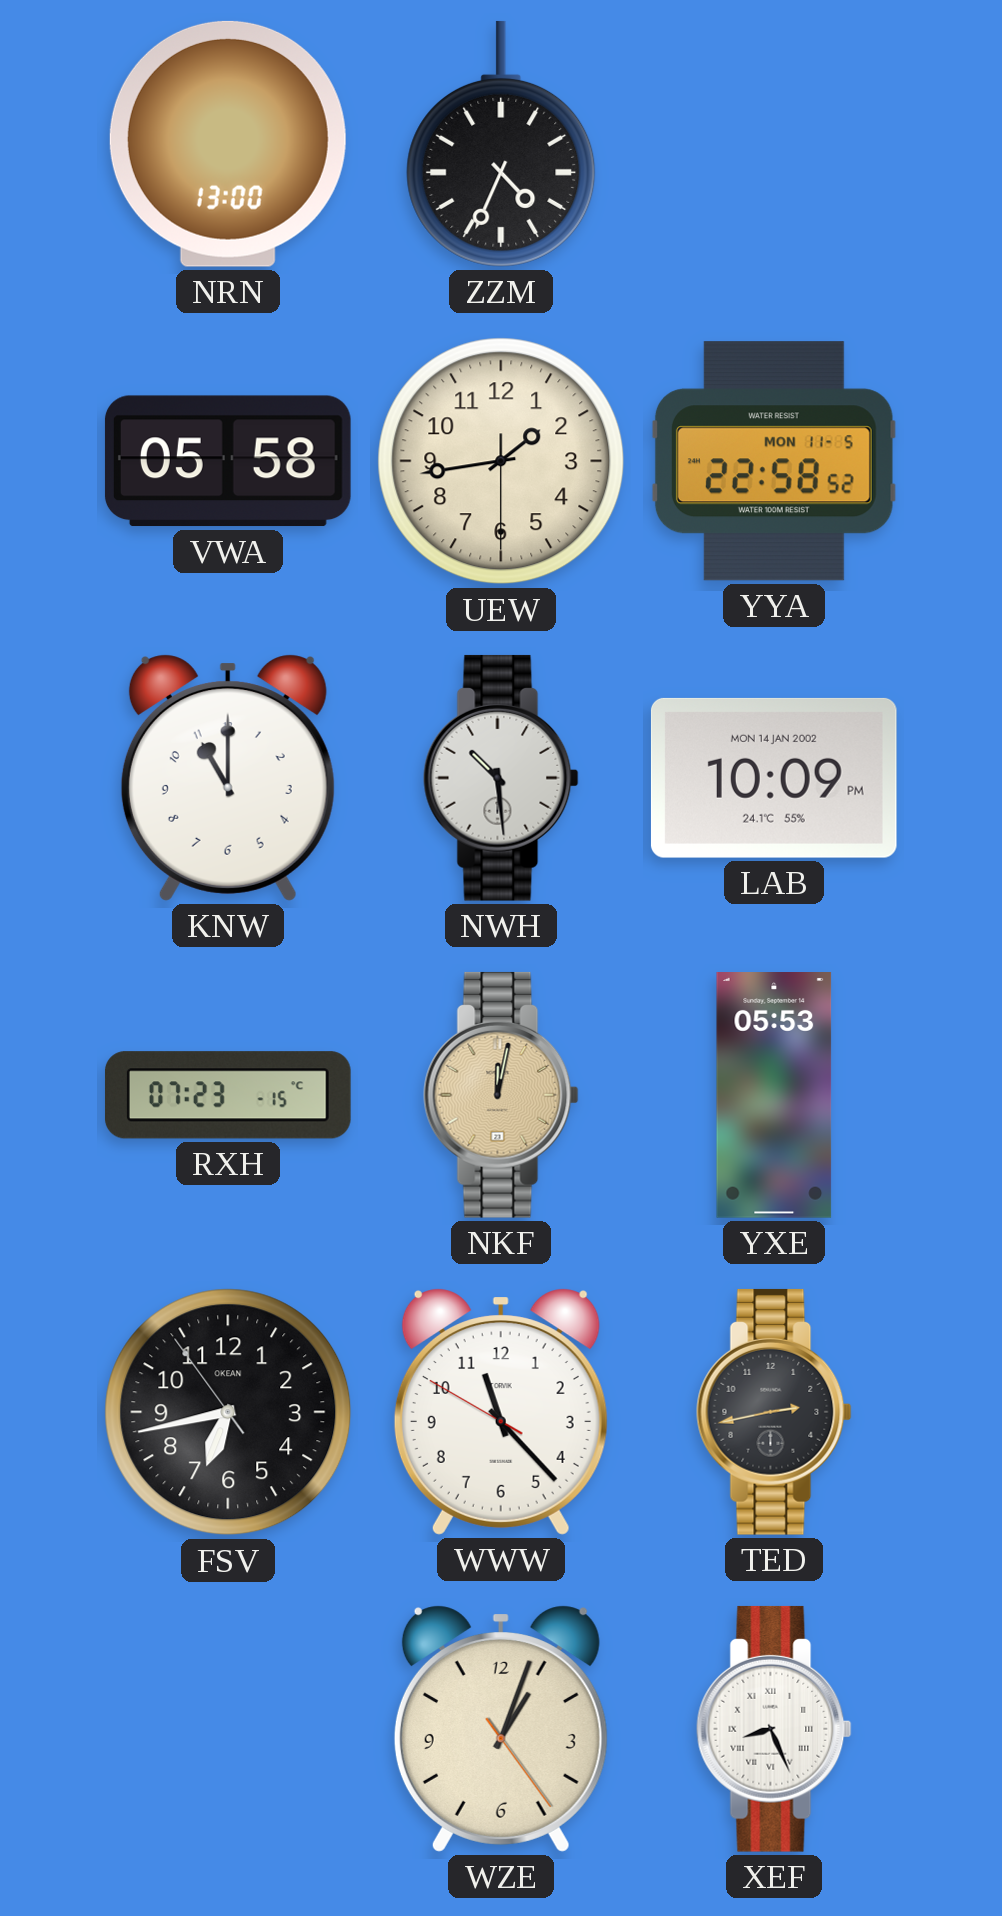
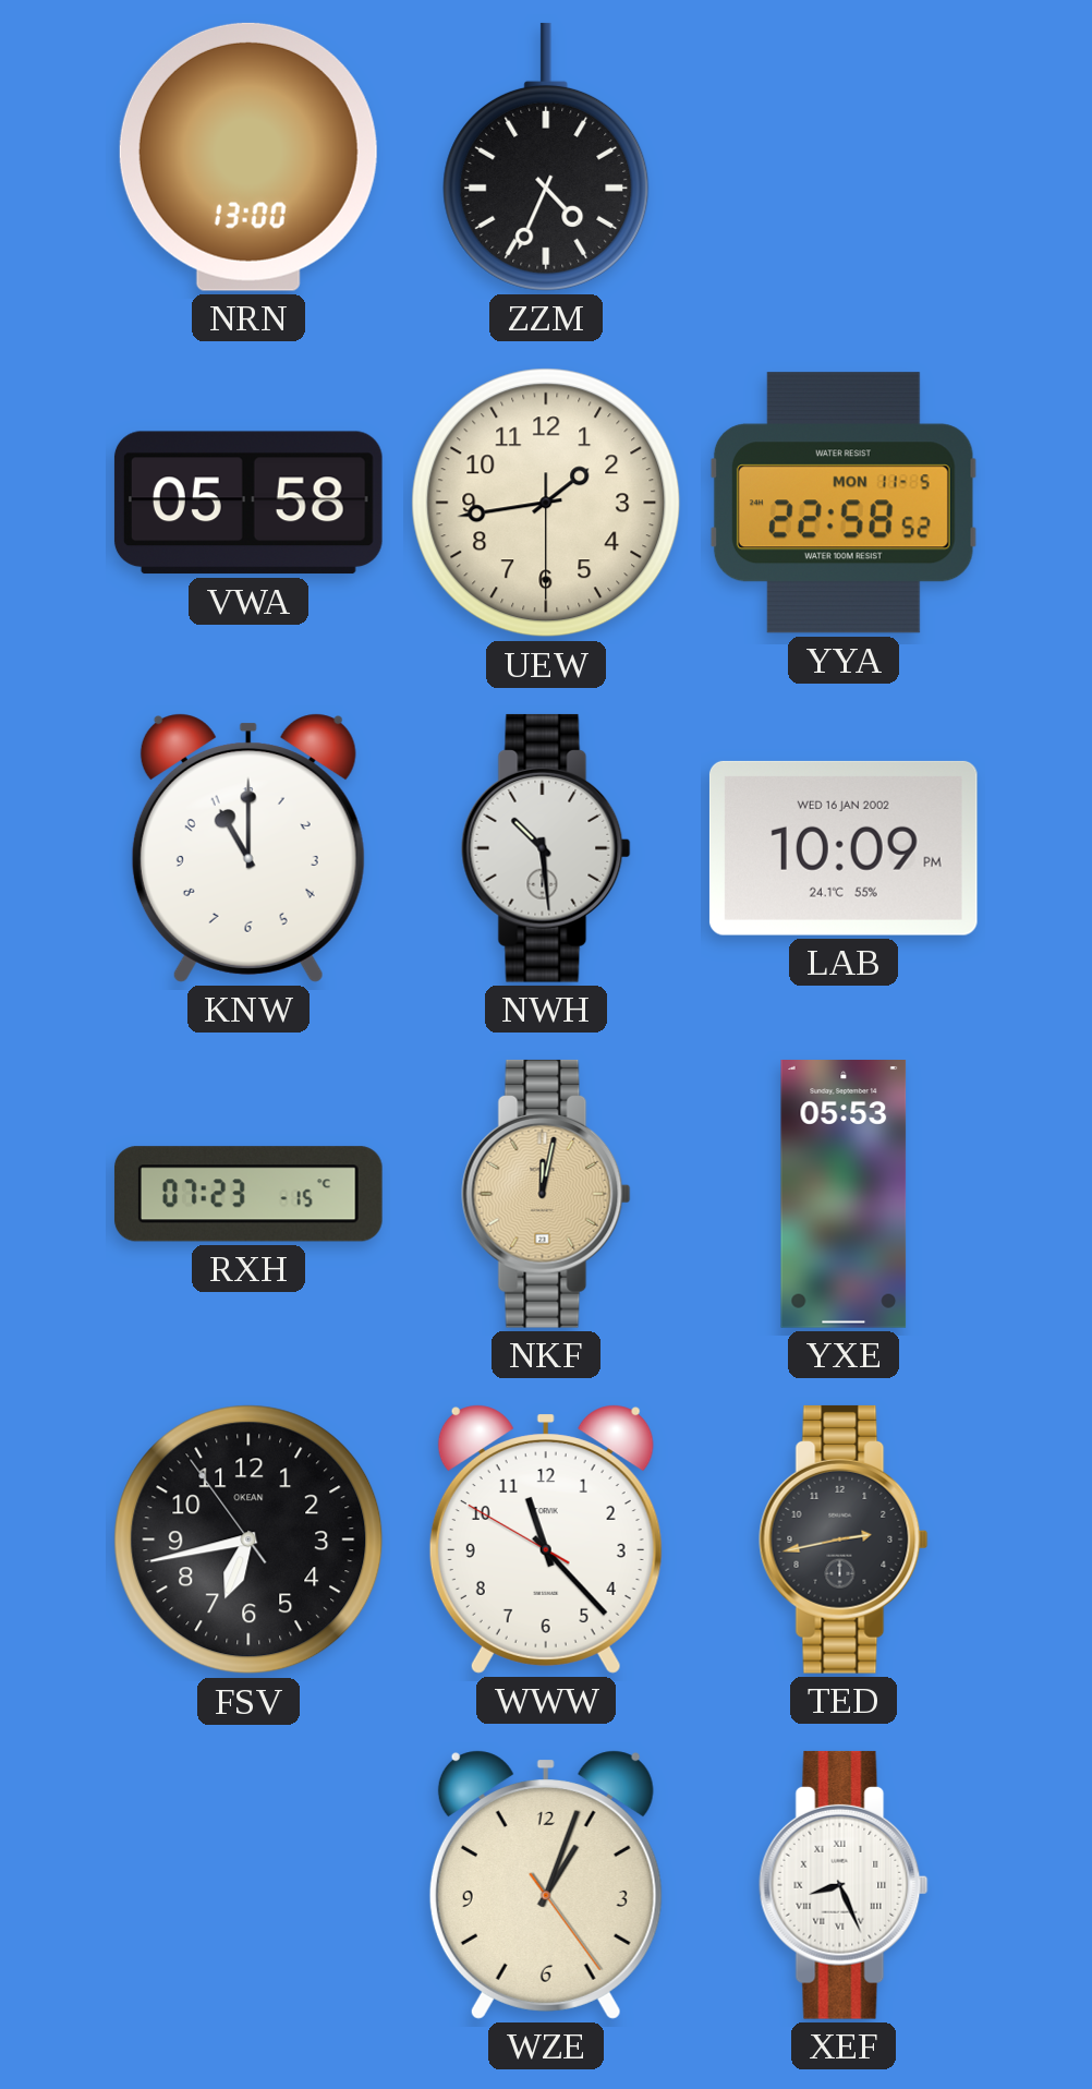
LAB date: MON 14 JAN 2002 -> WED 16 JAN 2002 (844, 848)
